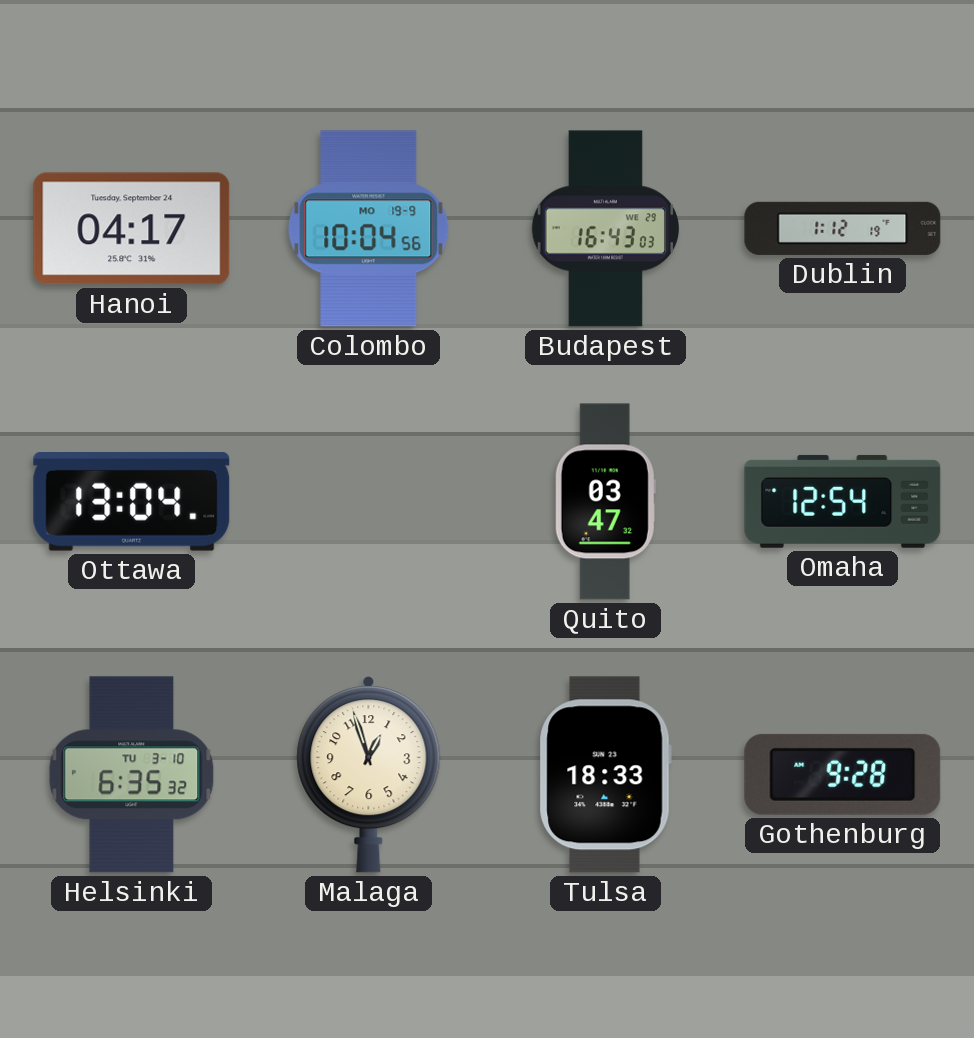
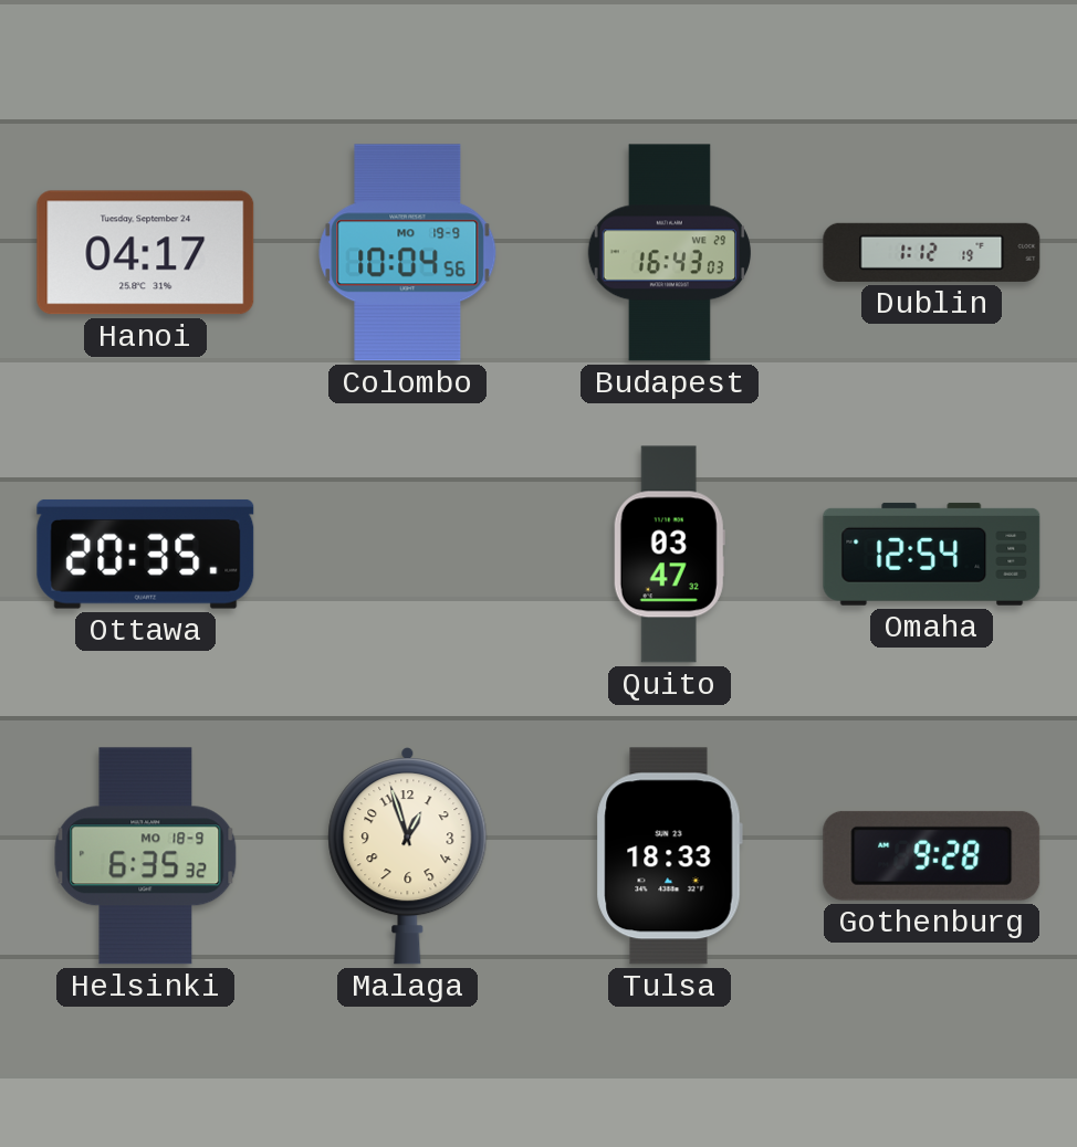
Ottawa: 13:04 -> 20:35 (146, 555)
Helsinki date: TU 3-10 -> MO 18-9 (146, 856)
